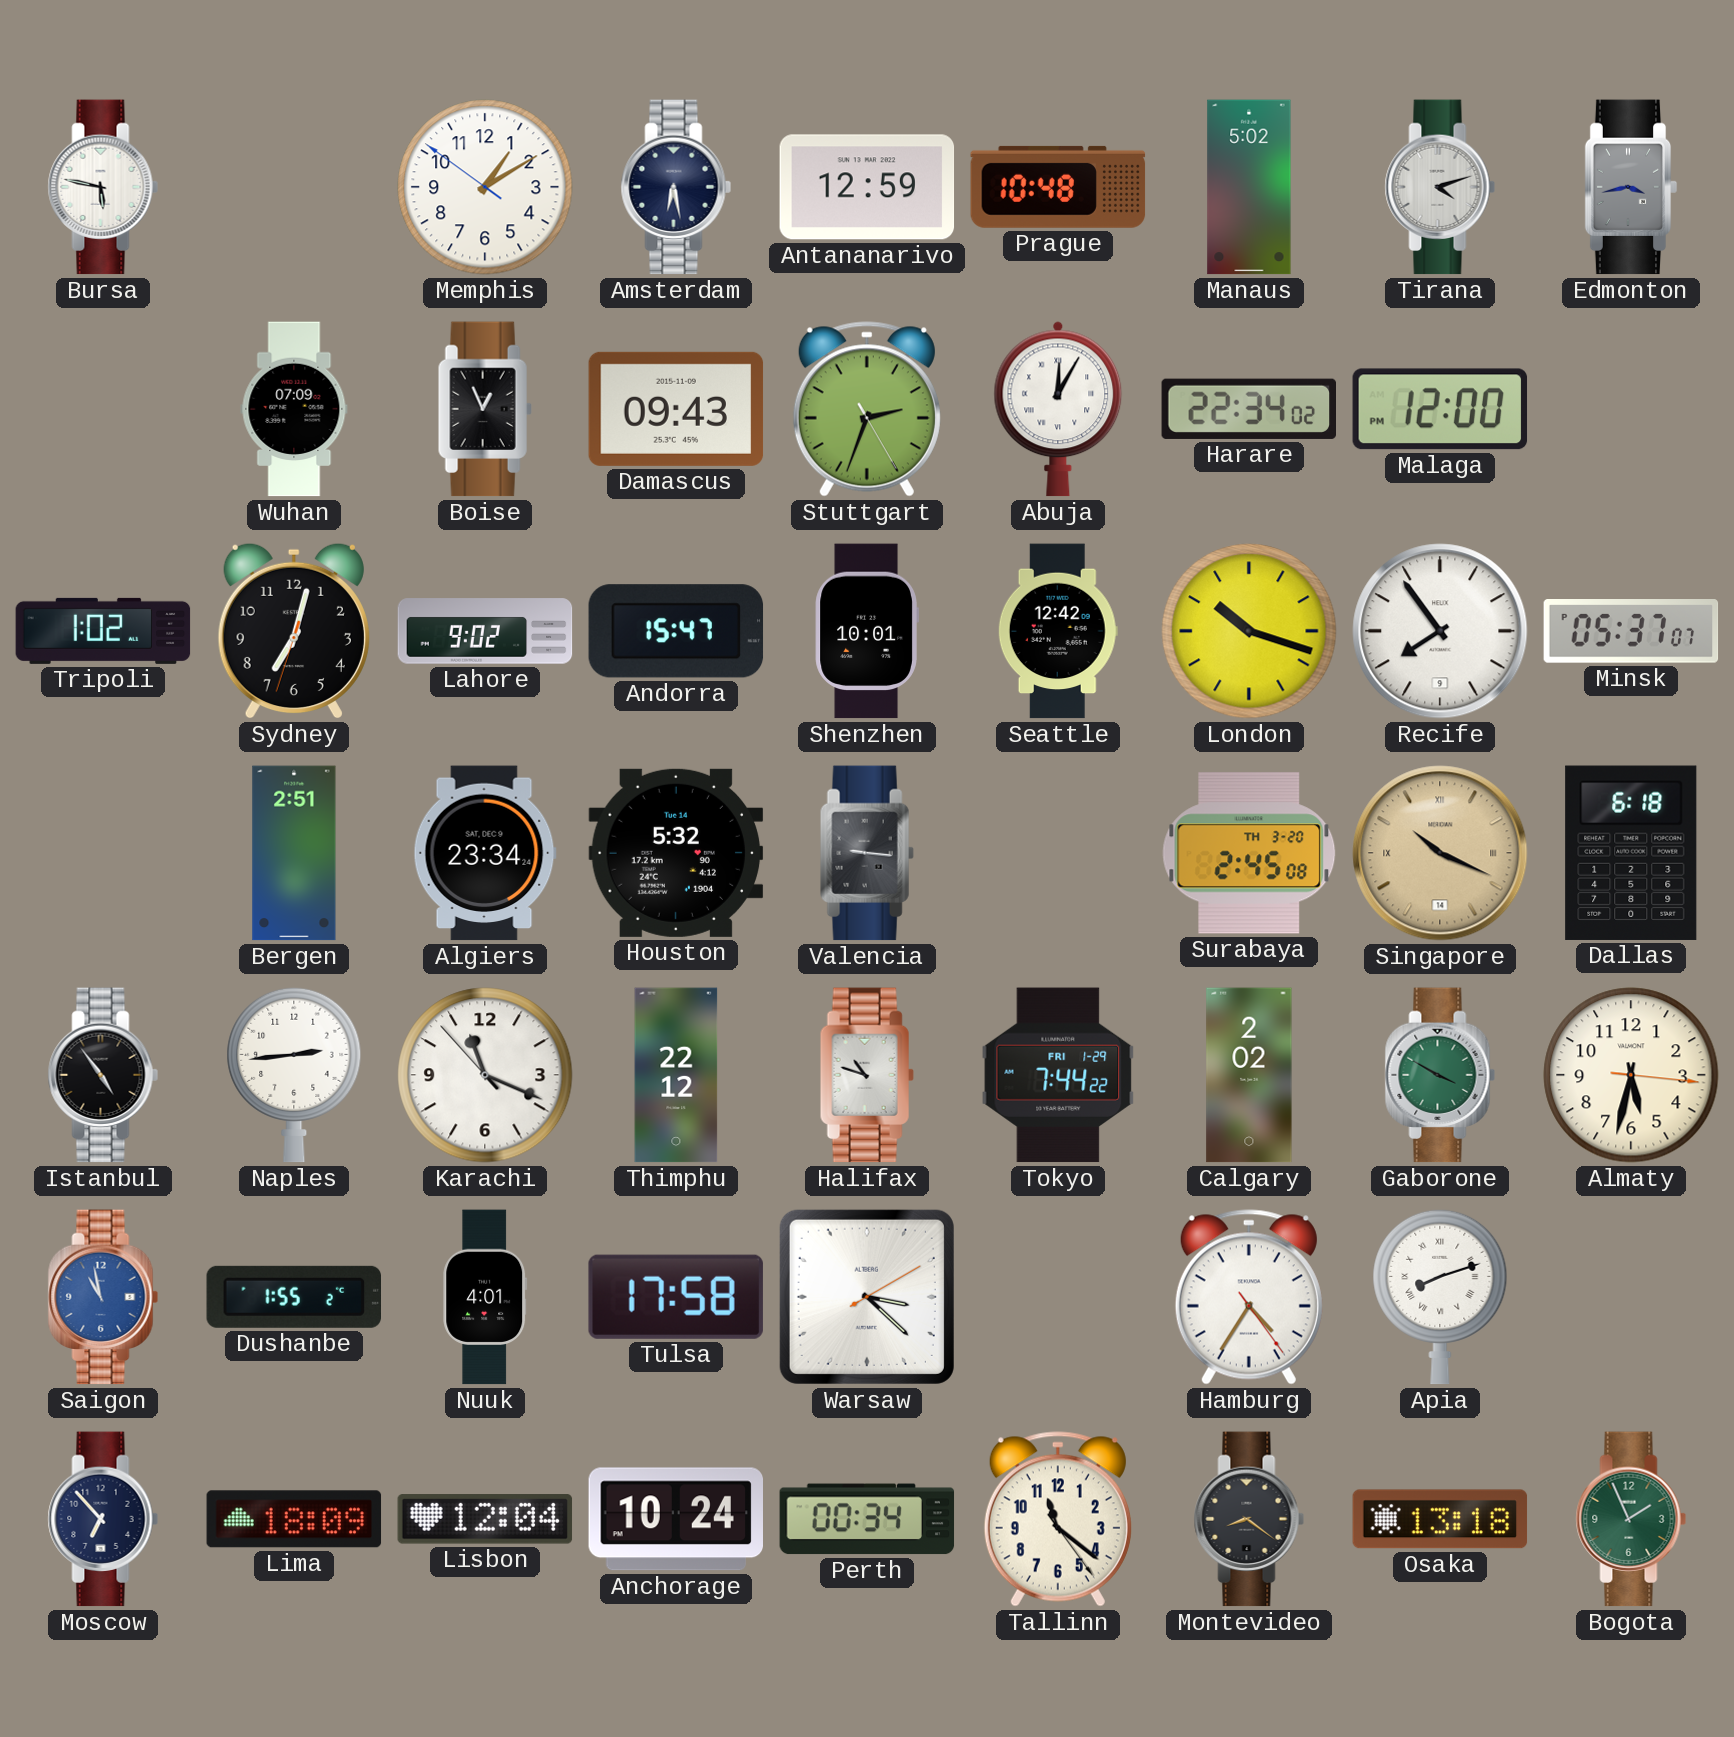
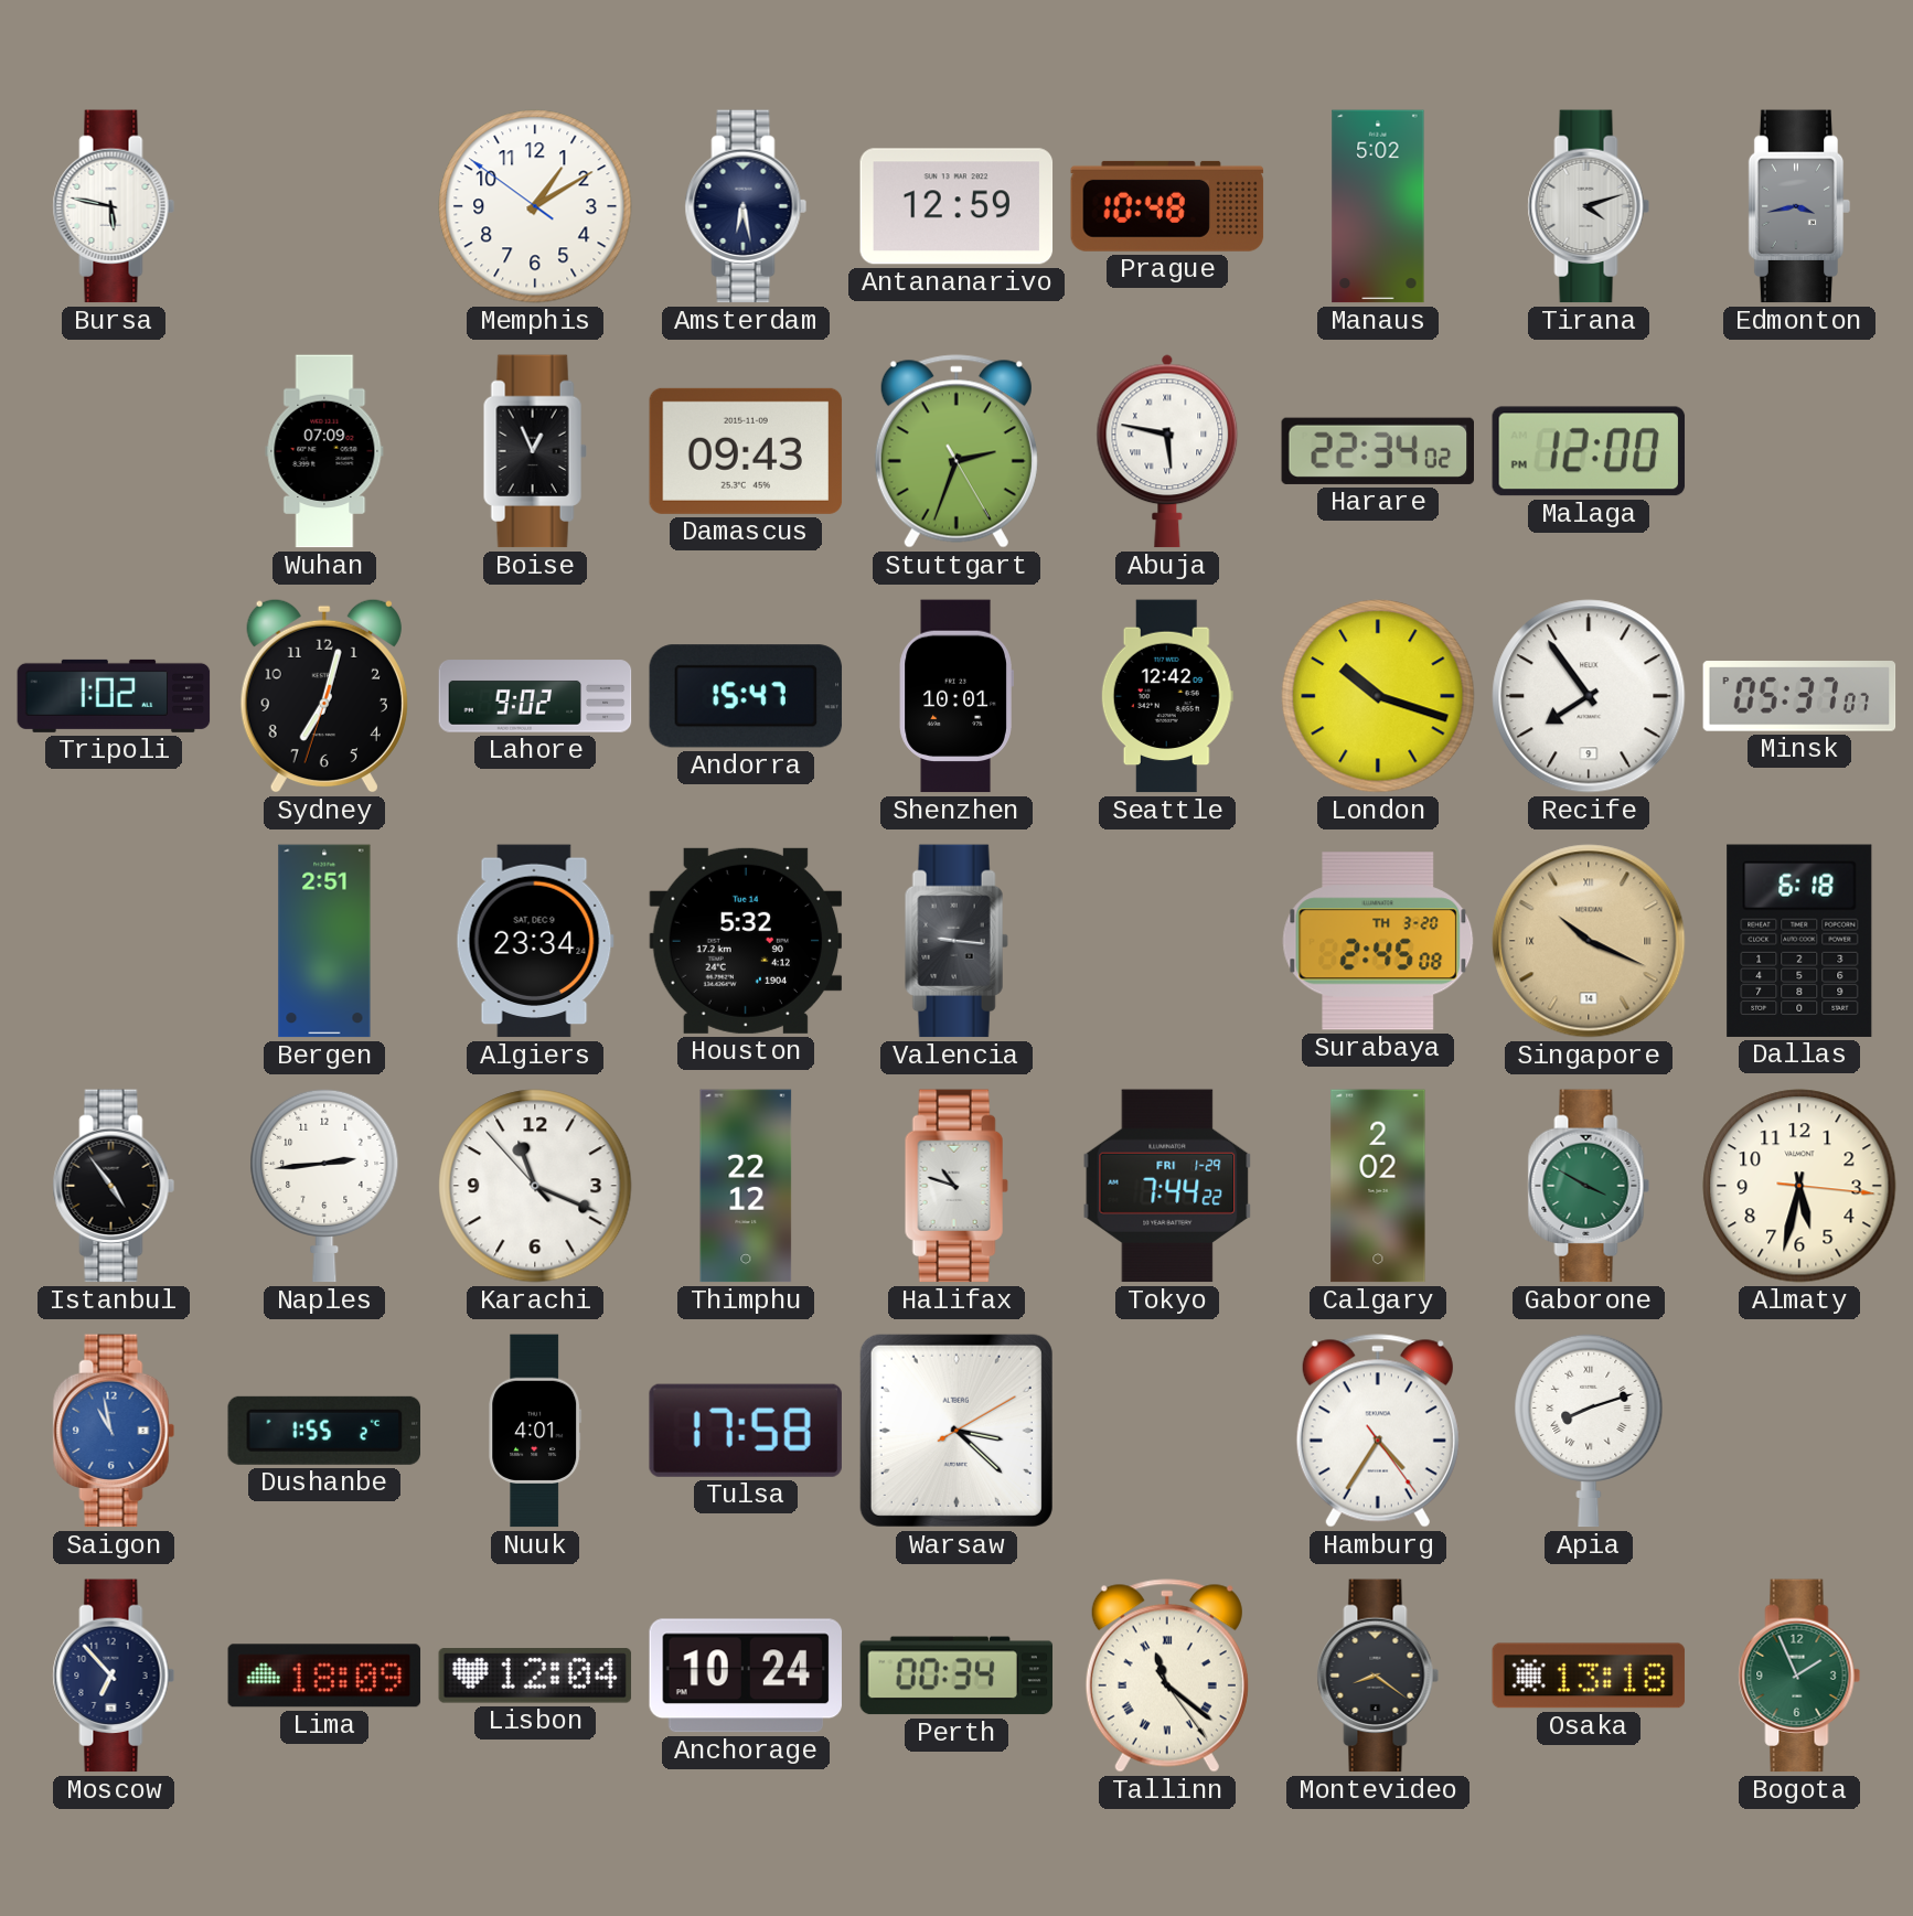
Abuja: 12:05 -> 5:47 (1167, 451)
Tallinn numerals: Arabic -> Roman (1167, 1676)
